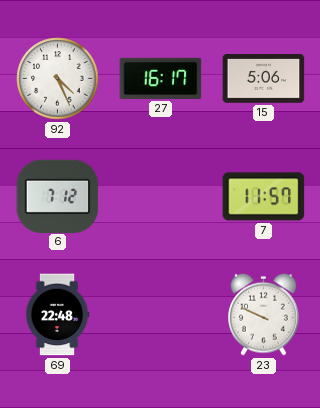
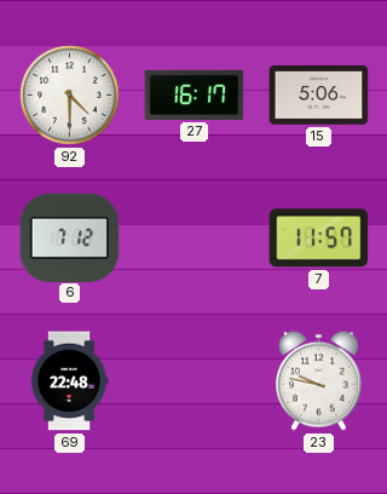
92: 4:26 -> 4:30 (70, 96)
23: 9:49 -> 9:47 (319, 380)
